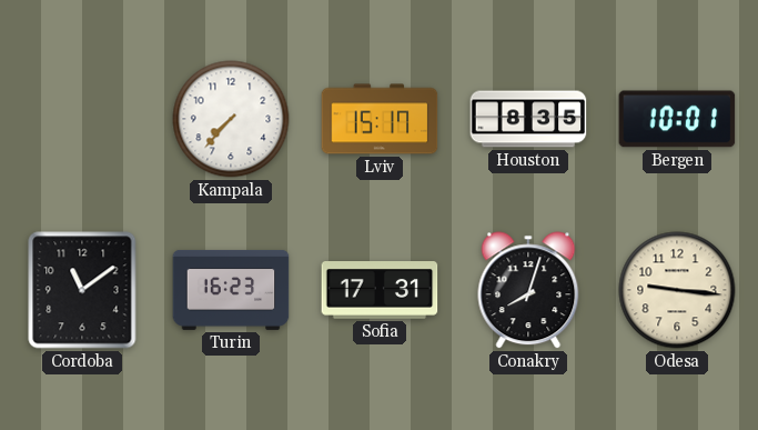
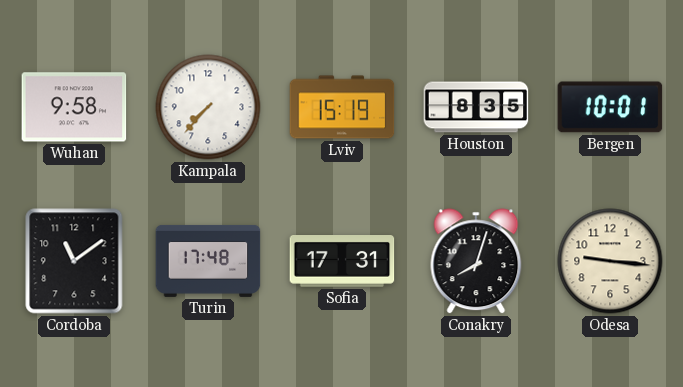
Wuhan: none -> 9:58 (74, 107)
Lviv: 15:17 -> 15:19 (342, 107)
Turin: 16:23 -> 17:48 (208, 261)
